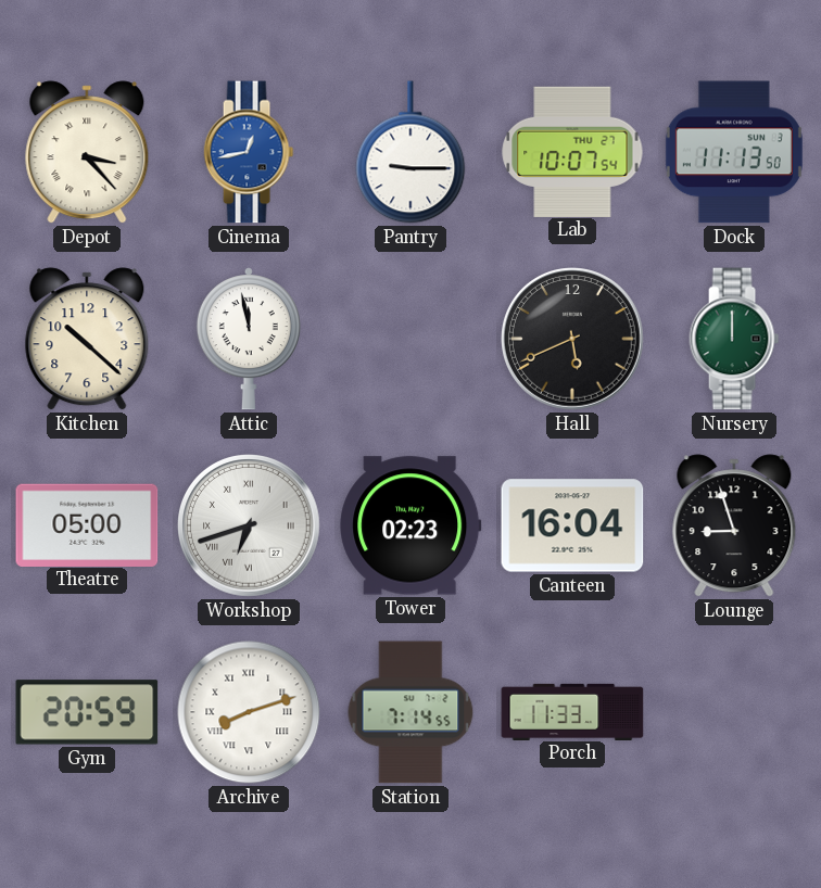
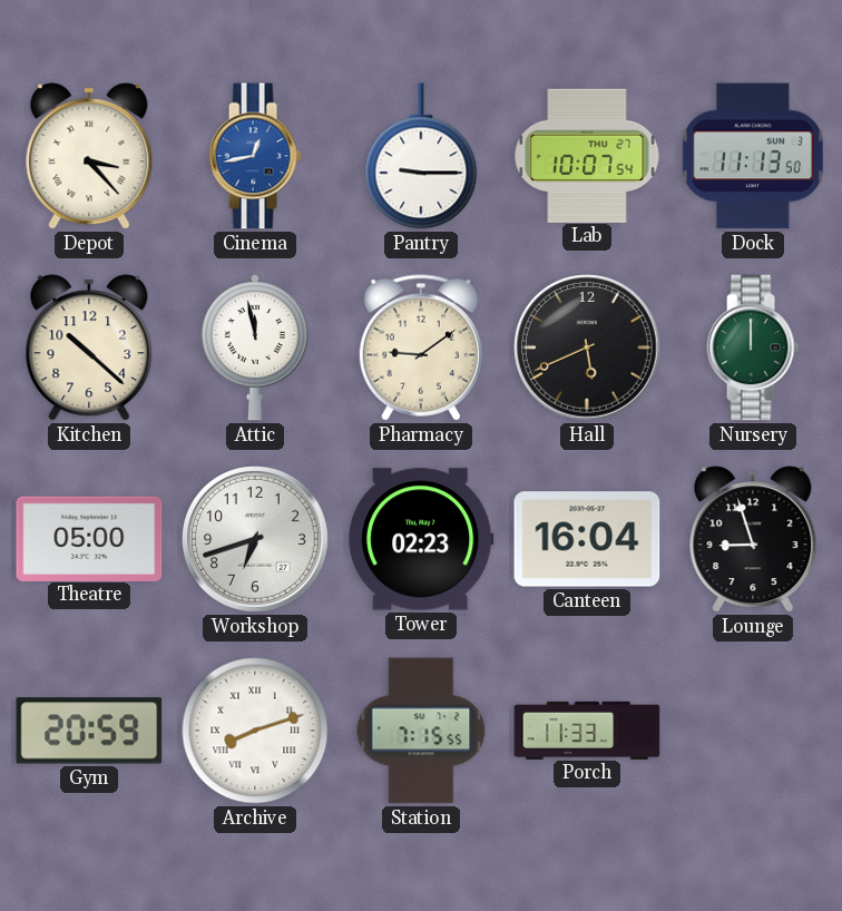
Pharmacy: none -> 9:09 (421, 347)
Workshop numerals: Roman -> Arabic (255, 539)
Station: 7:14 -> 7:15 (421, 731)
